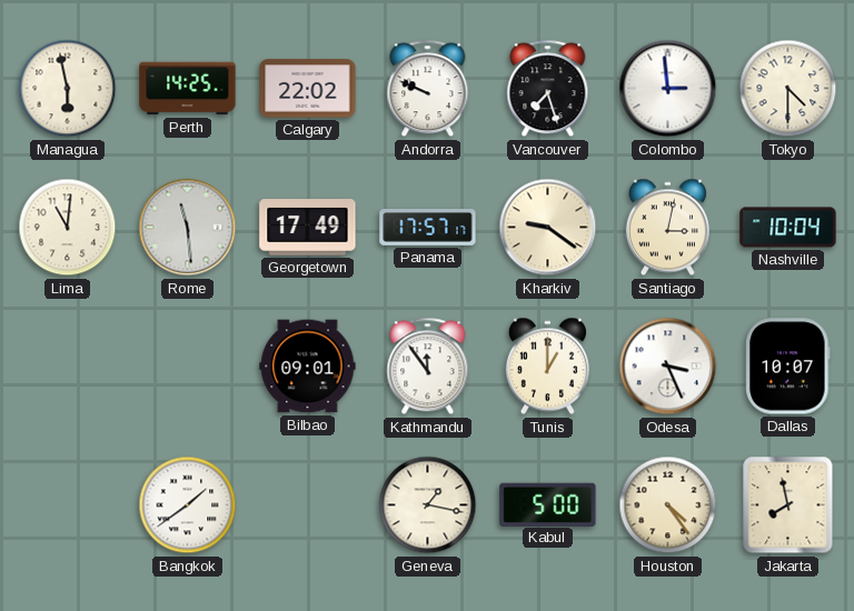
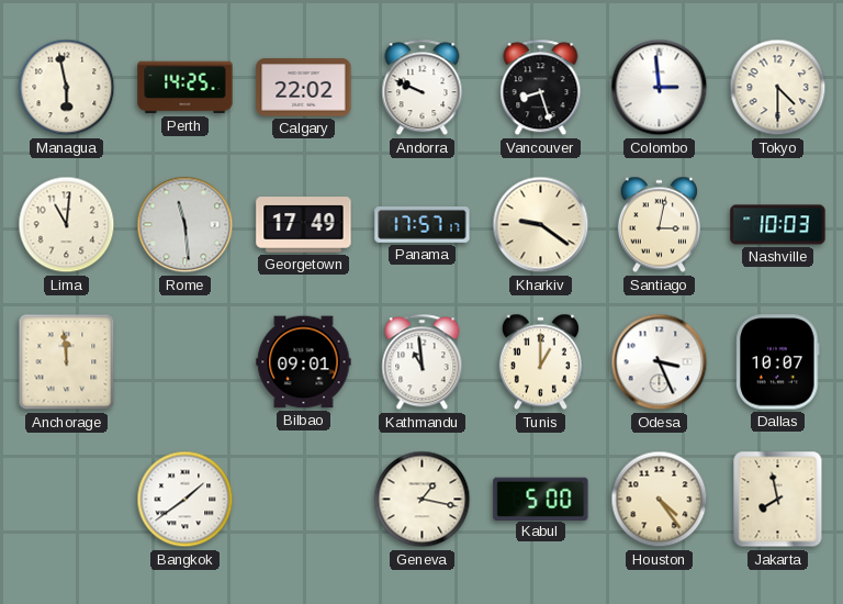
Vancouver: 7:27 -> 8:27 (541, 88)
Nashville: 10:04 -> 10:03 (778, 225)
Anchorage: none -> 11:59 (67, 362)
Kathmandu: 11:54 -> 10:59 (423, 362)
